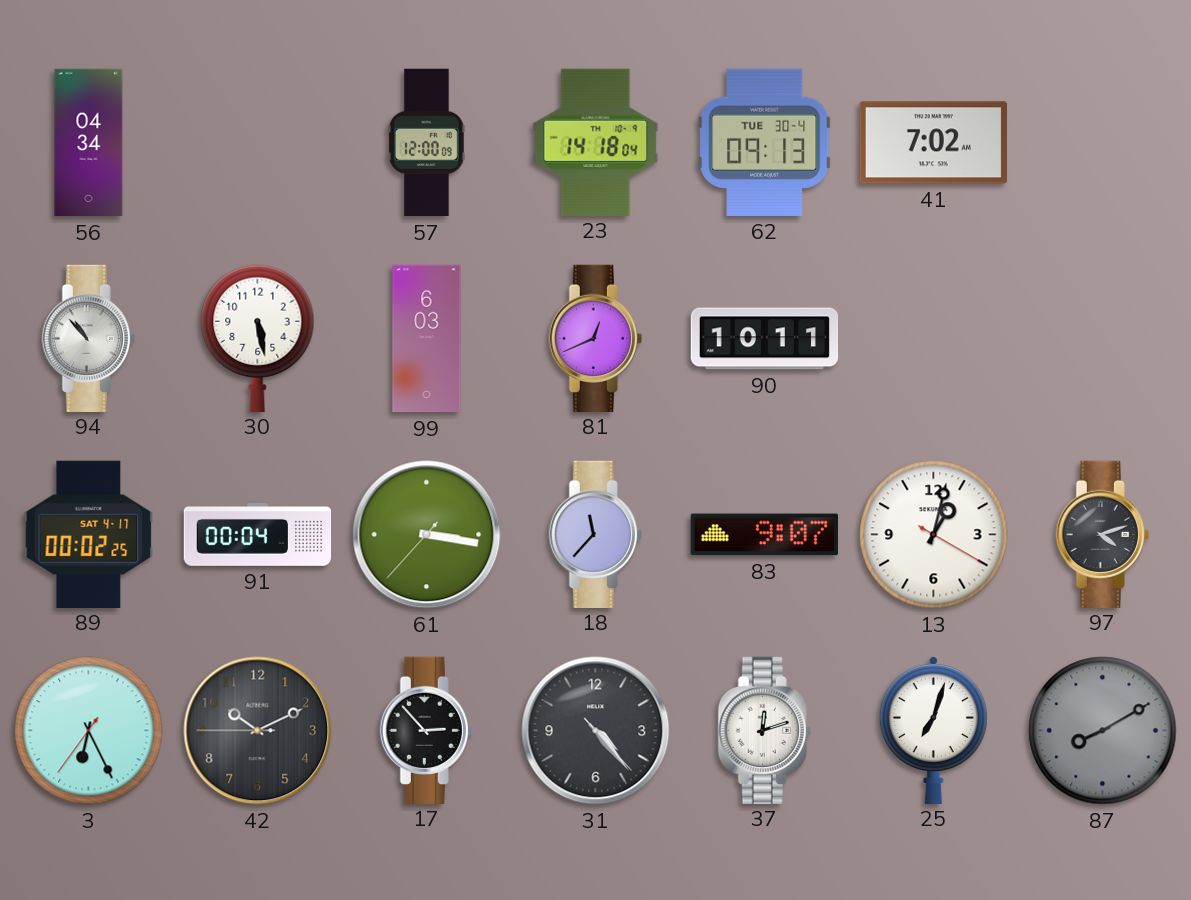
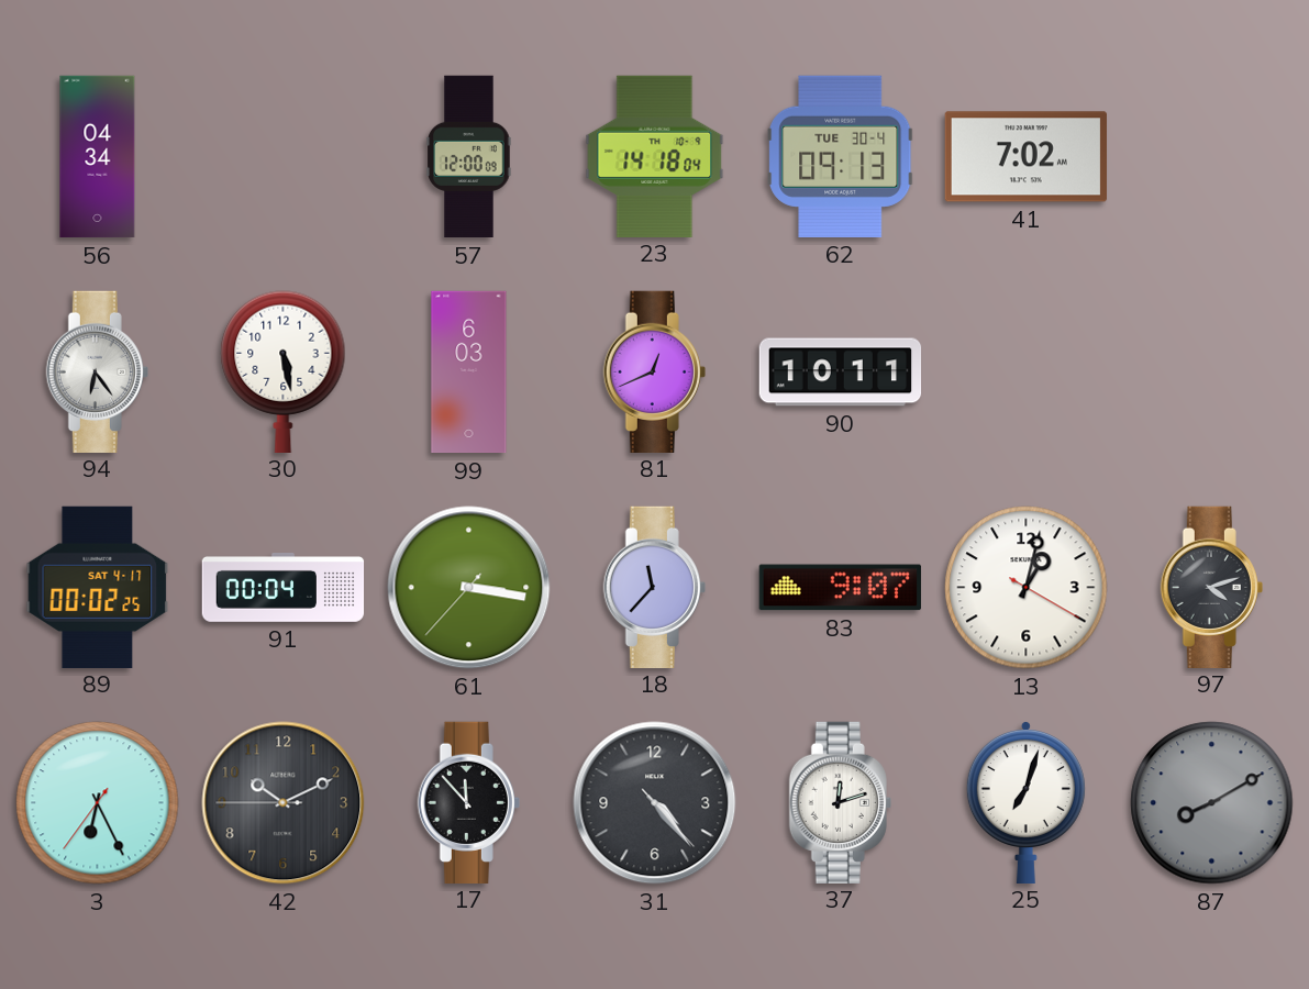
94: 10:53 -> 6:24 (97, 371)
17: 2:53 -> 11:53 (468, 802)
